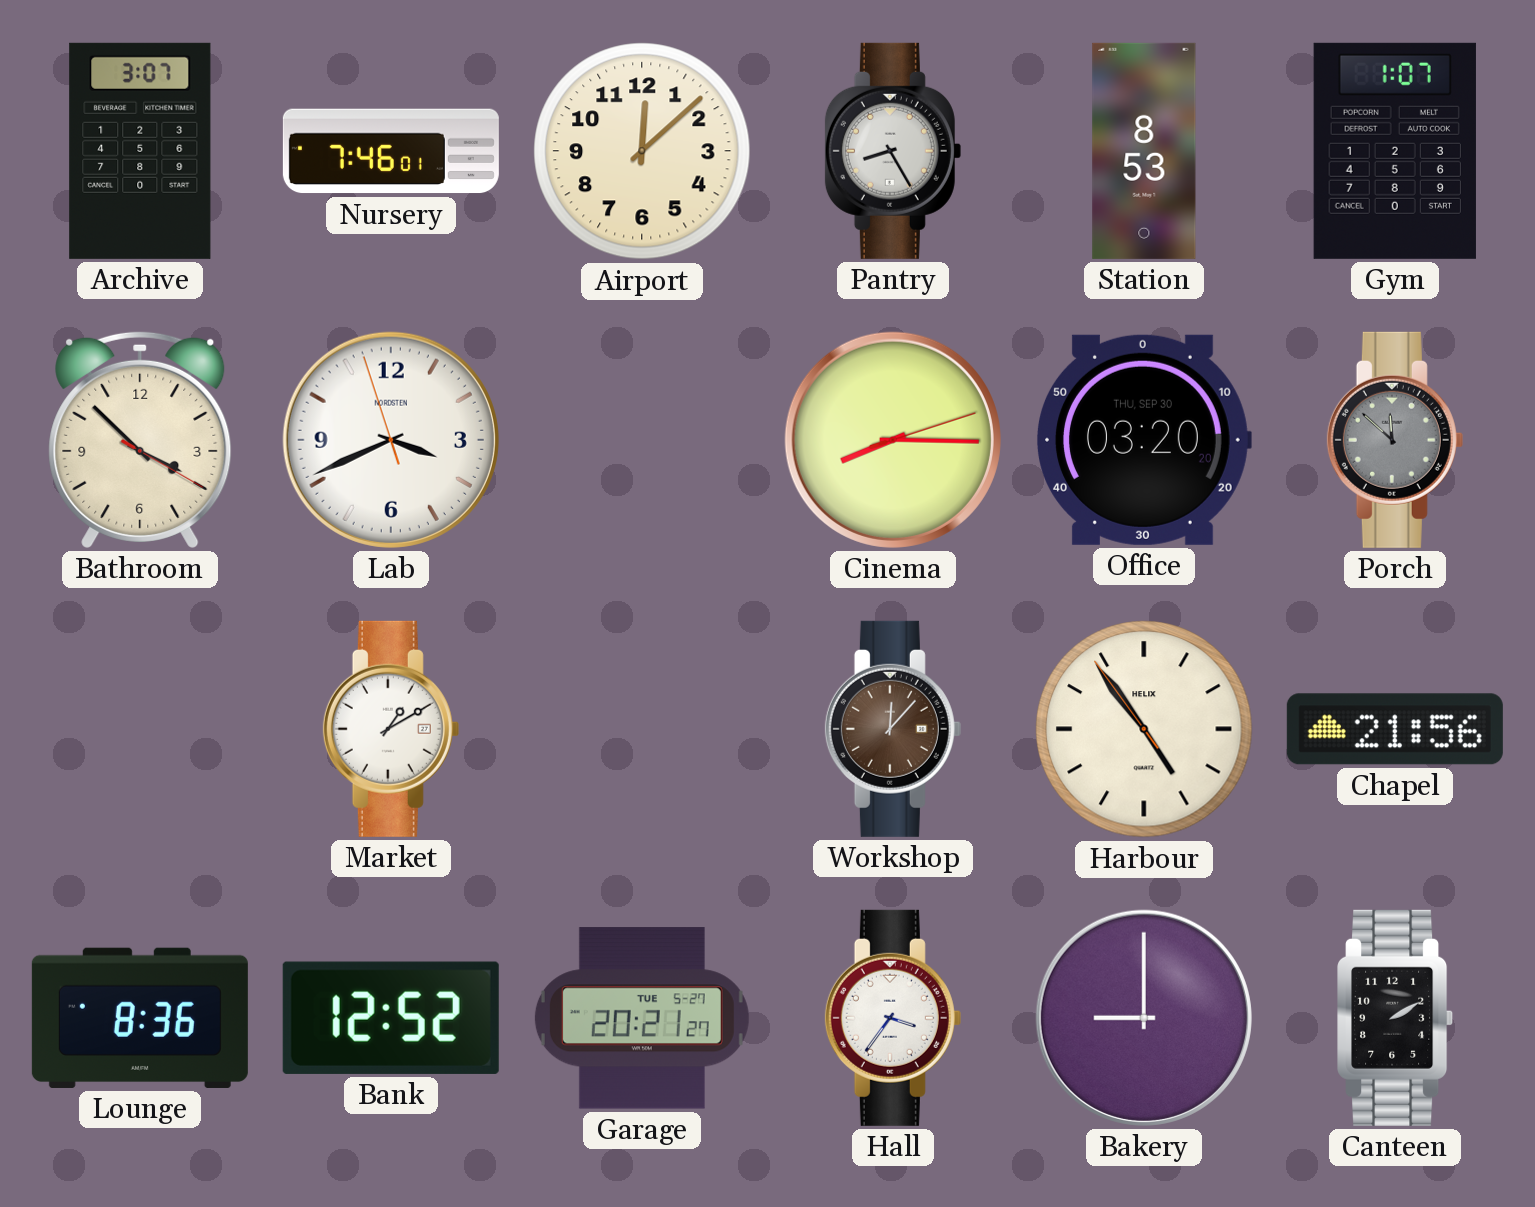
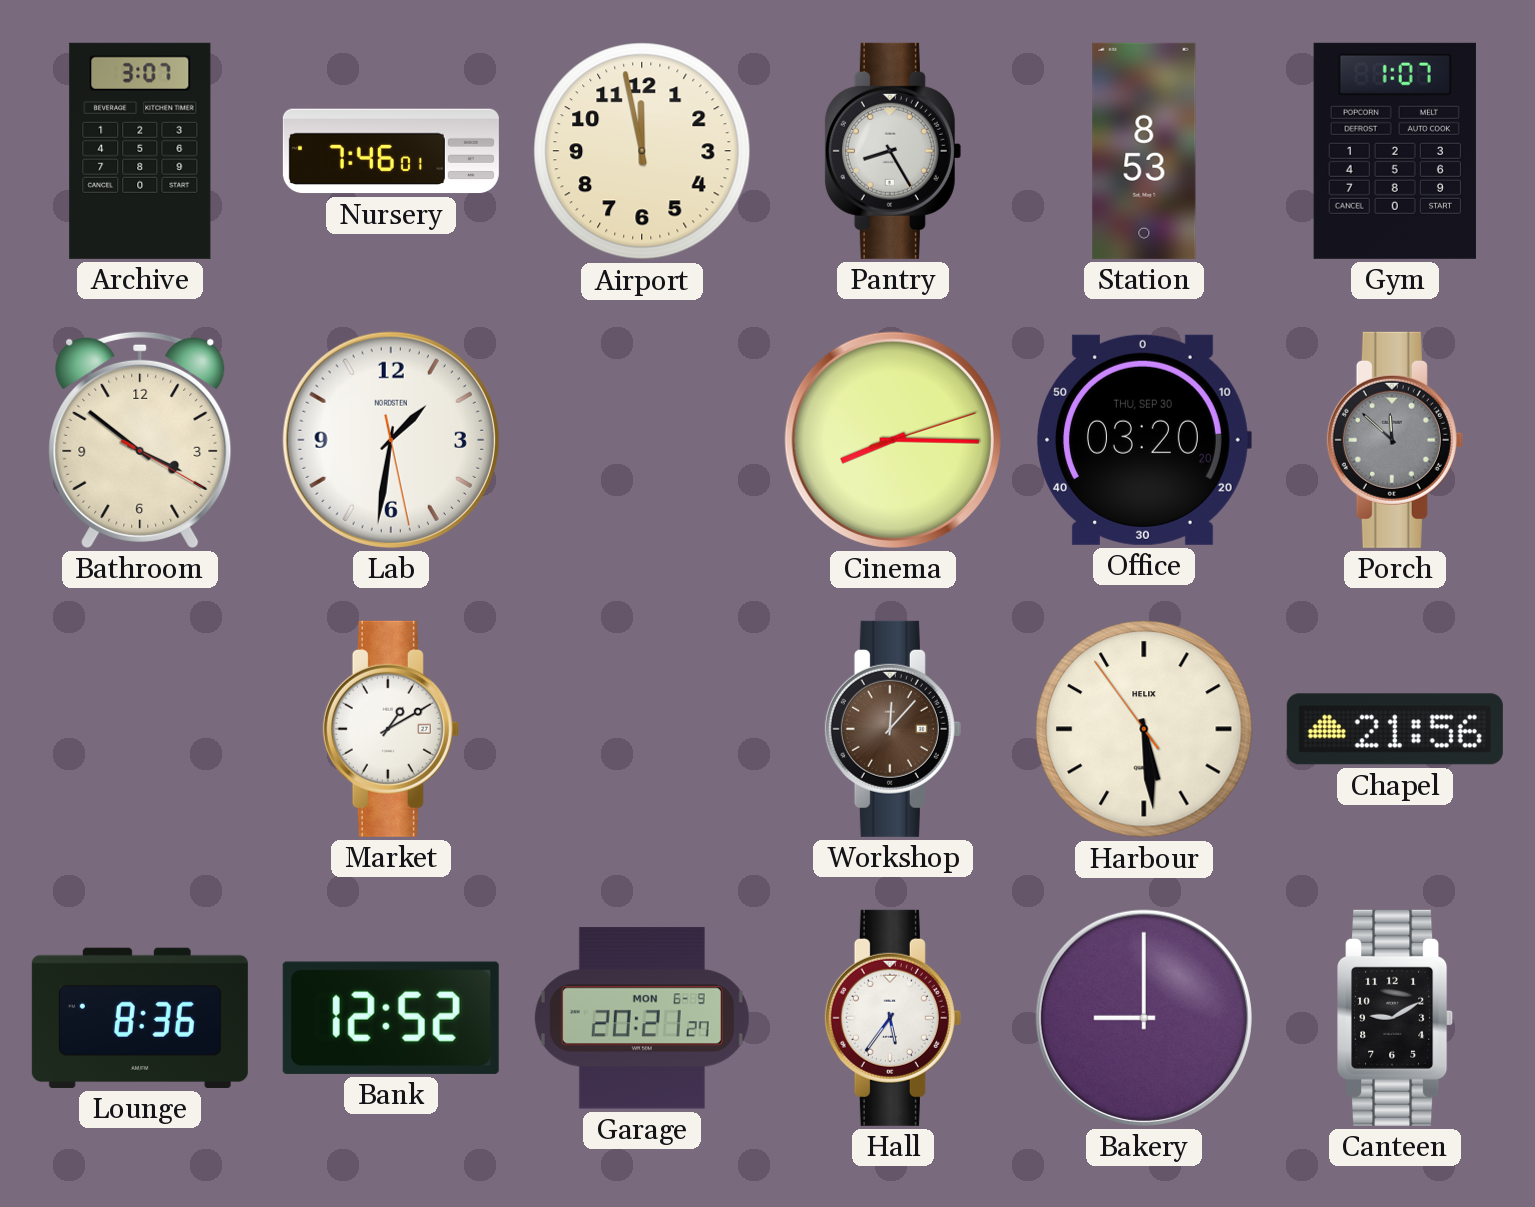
Airport: 12:08 -> 11:58 (642, 151)
Bathroom: 3:52 -> 3:51 (140, 439)
Lab: 3:40 -> 1:31 (391, 440)
Harbour: 4:53 -> 5:28 (1144, 729)
Garage date: TUE 5-27 -> MON 6-9 (642, 1018)
Hall: 3:36 -> 5:36 (893, 1018)
Canteen: 2:10 -> 9:10 (1396, 1018)
